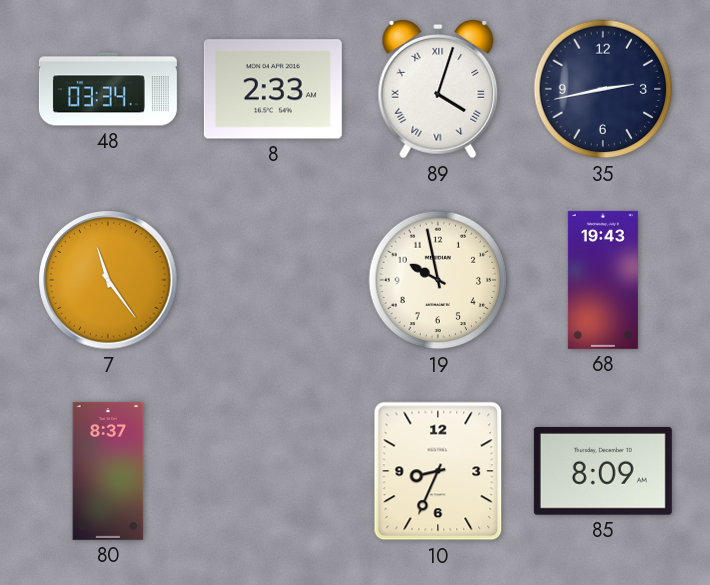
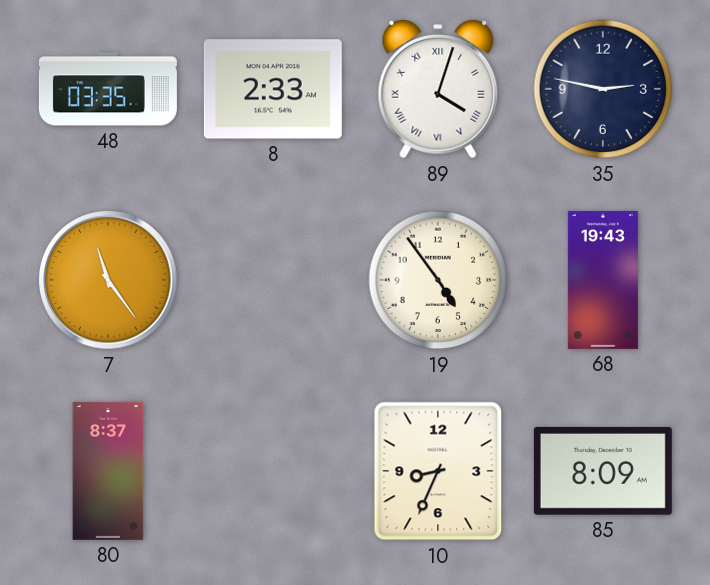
48: 03:34 -> 03:35 (108, 89)
35: 2:43 -> 2:47 (603, 89)
19: 9:58 -> 4:54 (438, 280)
